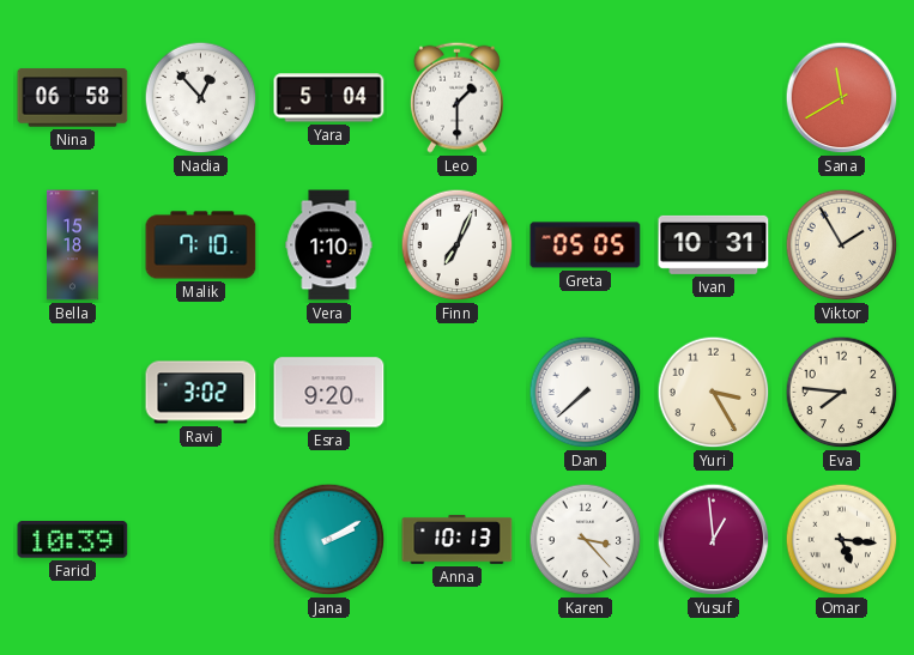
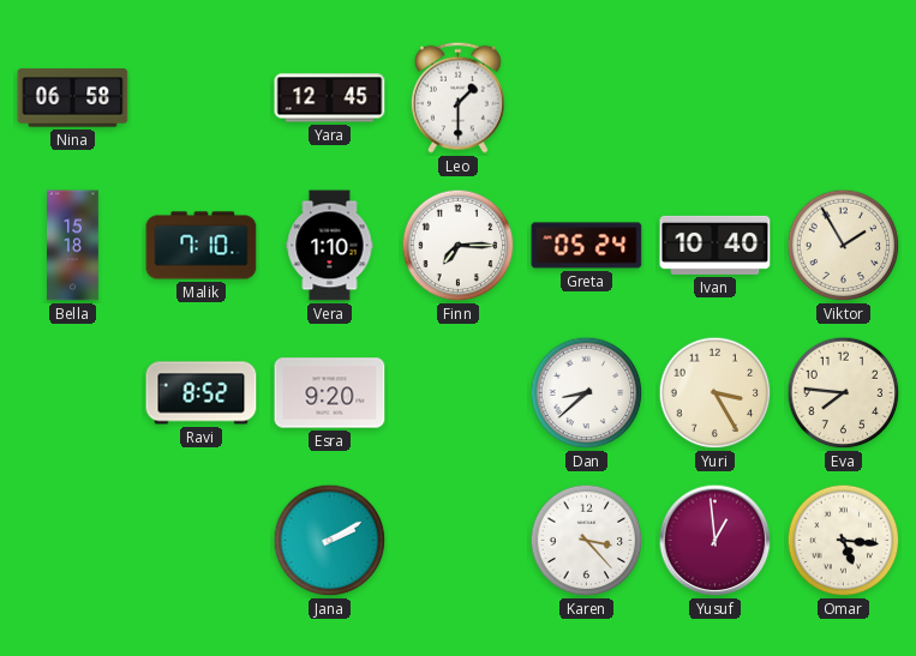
Nadia: 12:53 -> none (201, 98)
Yara: 5:04 -> 12:45 (330, 98)
Sana: 11:40 -> none (842, 98)
Finn: 7:04 -> 7:15 (459, 246)
Greta: 05:05 -> 05:24 (587, 246)
Ivan: 10:31 -> 10:40 (716, 245)
Ravi: 3:02 -> 8:52 (202, 393)
Dan: 7:38 -> 8:38 (587, 393)
Farid: 10:39 -> none (73, 540)
Anna: 10:13 -> none (458, 540)
